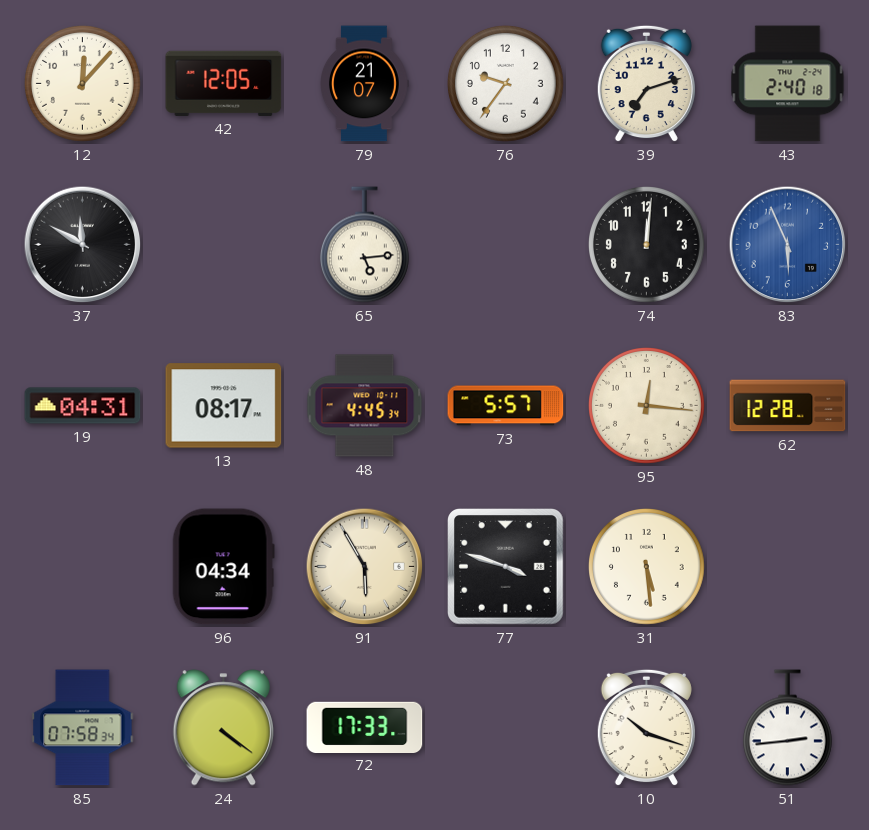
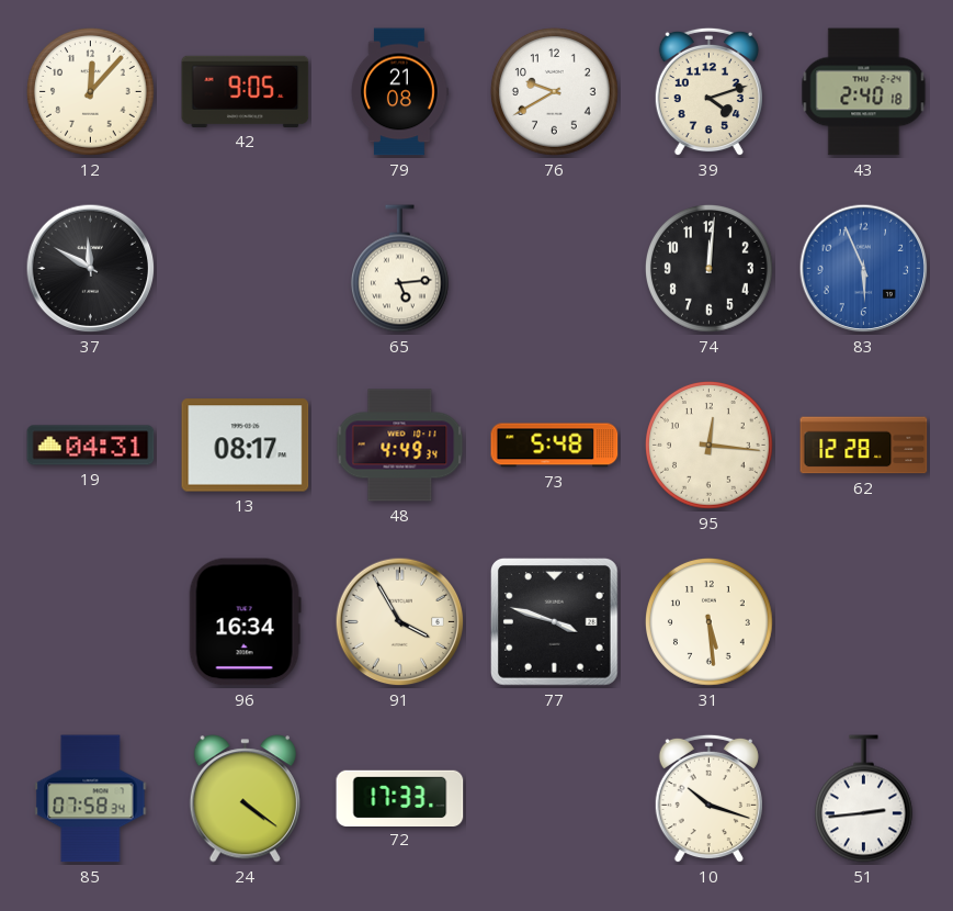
42: 12:05 -> 9:05 (246, 91)
79: 21:07 -> 21:08 (400, 92)
76: 9:36 -> 9:40 (555, 92)
39: 7:12 -> 4:12 (708, 92)
48: 4:45 -> 4:49 (400, 446)
73: 5:57 -> 5:48 (555, 446)
96: 04:34 -> 16:34 (245, 622)
91: 5:55 -> 3:55 (400, 622)
